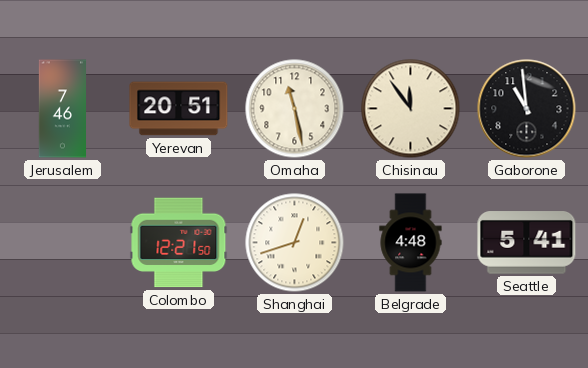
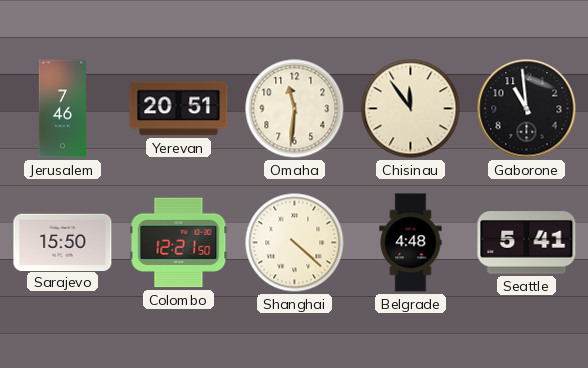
Omaha: 11:28 -> 11:31 (295, 109)
Sarajevo: none -> 15:50 (63, 242)
Shanghai: 12:42 -> 4:22 (295, 243)
